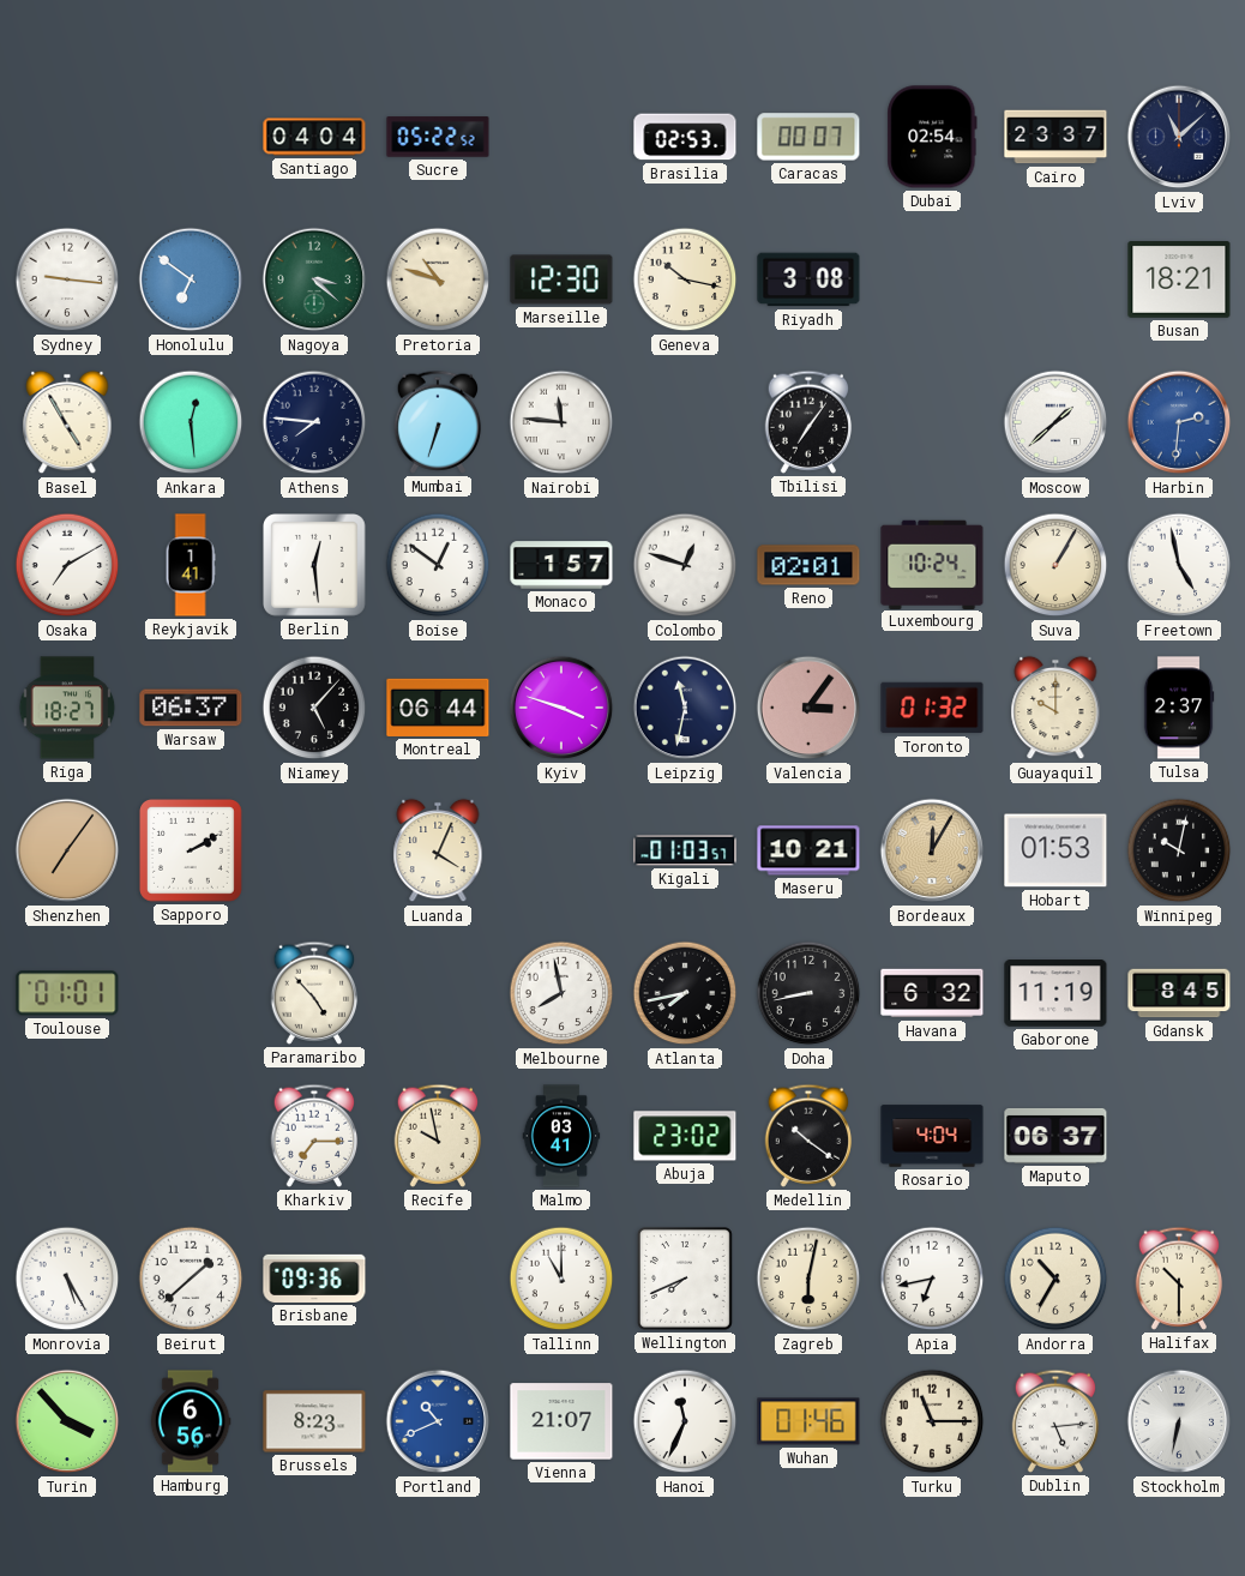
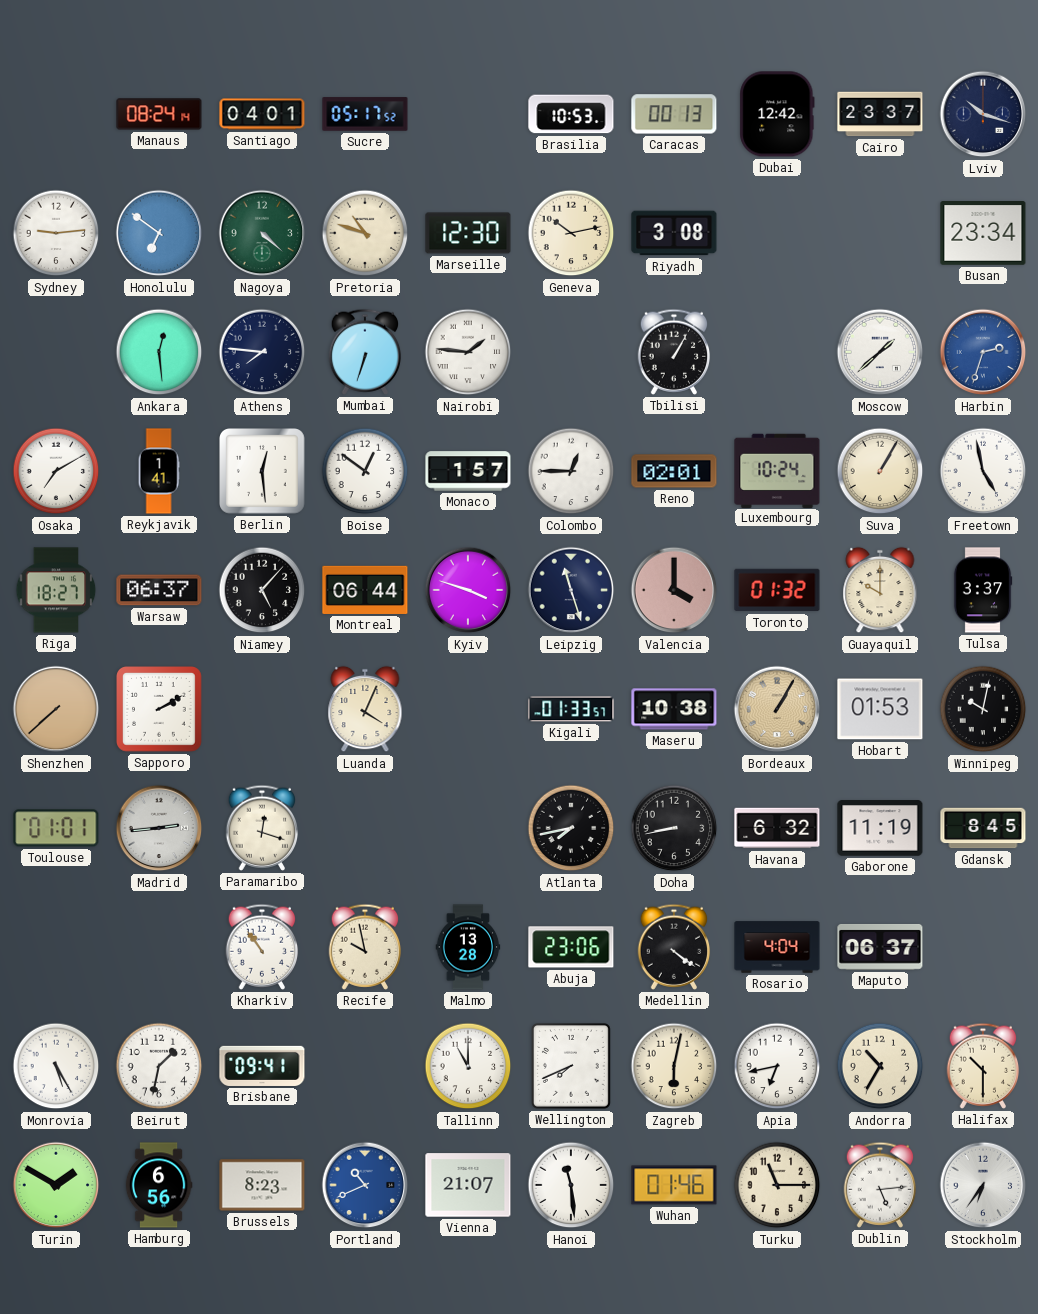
Manaus: none -> 08:24 (159, 114)
Santiago: 04:04 -> 04:01 (262, 114)
Sucre: 05:22 -> 05:17 (365, 114)
Brasilia: 02:53 -> 10:53 (571, 114)
Caracas: 00:07 -> 00:13 (674, 114)
Dubai: 02:54 -> 12:42 (777, 114)
Lviv: 11:08 -> 10:18 (983, 114)
Sydney: 9:16 -> 9:14 (56, 233)
Nagoya: 3:22 -> 4:22 (262, 233)
Geneva: 10:17 -> 10:13 (571, 233)
Busan: 18:21 -> 23:34 (983, 234)
Basel: 4:55 -> none (67, 422)
Nairobi: 11:46 -> 1:46 (468, 352)
Tbilisi: 7:06 -> 1:05 (674, 352)
Harbin: 2:31 -> 2:33 (983, 352)
Colombo: 12:48 -> 12:45 (571, 471)
Leipzig: 11:32 -> 11:27 (571, 590)
Valencia: 3:06 -> 4:00 (674, 590)
Tulsa: 2:37 -> 3:37 (983, 590)
Shenzhen: 7:06 -> 7:38 (56, 709)
Kigali: 01:03 -> 01:33 (571, 709)
Maseru: 10:21 -> 10:38 (674, 709)
Bordeaux: 12:05 -> 1:05 (777, 709)
Madrid: none -> 2:44 (159, 828)
Paramaribo: 4:53 -> 12:18 (262, 828)
Melbourne: 7:58 -> none (561, 993)
Kharkiv: 7:15 -> 10:54 (262, 947)
Malmo: 03:41 -> 13:28 (468, 947)
Abuja: 23:02 -> 23:06 (571, 947)
Medellin: 10:21 -> 4:21 (674, 947)
Beirut: 1:38 -> 1:32 (159, 1066)
Brisbane: 09:36 -> 09:41 (262, 1066)
Turin: 3:53 -> 1:50 (56, 1185)
Hanoi: 11:34 -> 11:29 (571, 1185)
Stockholm: 6:32 -> 6:36 (983, 1185)
